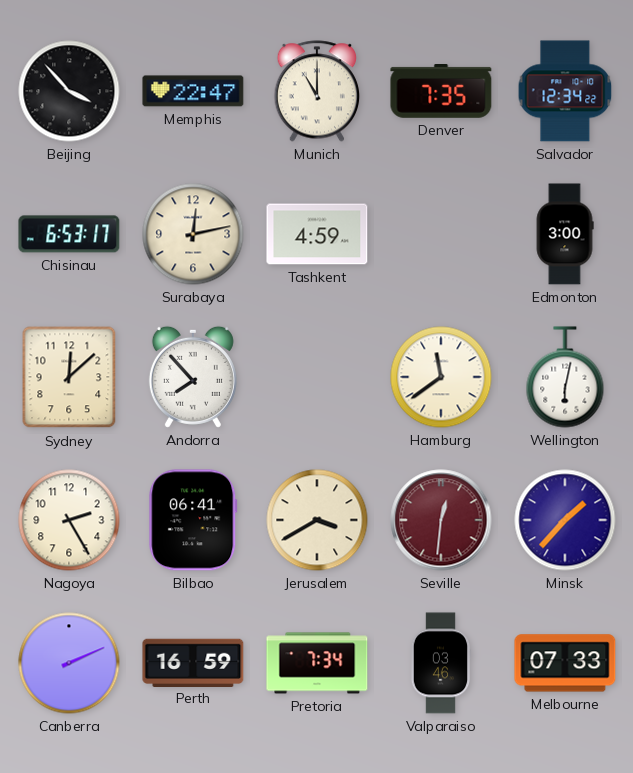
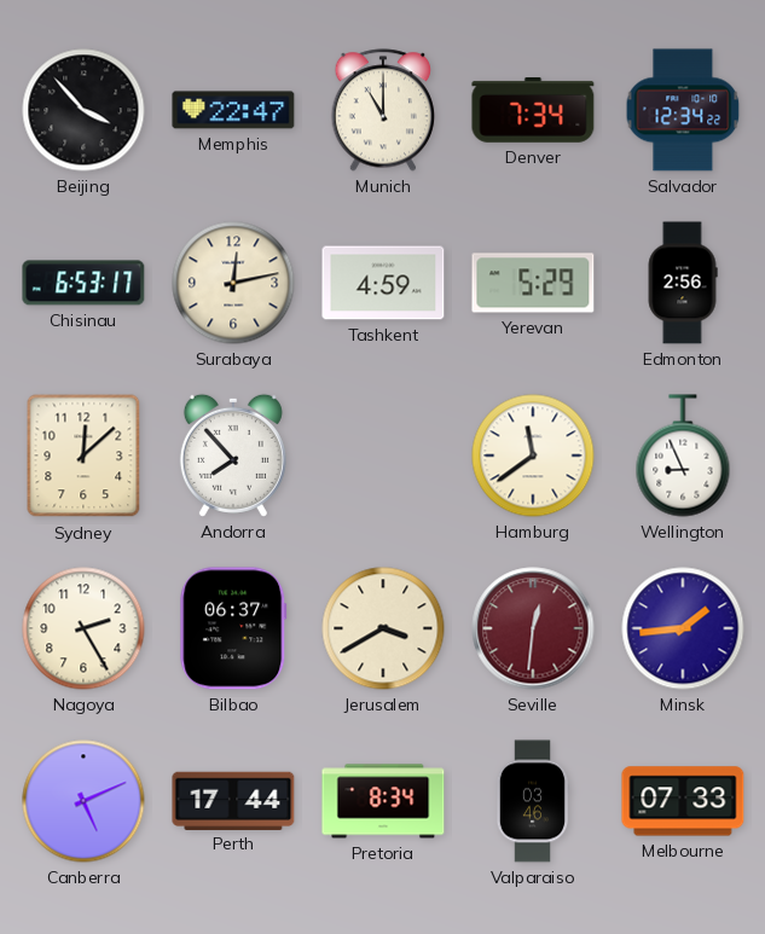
Denver: 7:35 -> 7:34 (533, 111)
Yerevan: none -> 5:29 (533, 283)
Edmonton: 3:00 -> 2:56 (683, 283)
Wellington: 6:02 -> 8:56 (683, 456)
Bilbao: 06:41 -> 06:37 (233, 628)
Minsk: 1:37 -> 1:44 (683, 628)
Canberra: 2:11 -> 5:11 (83, 801)
Perth: 16:59 -> 17:44 (233, 800)
Pretoria: 7:34 -> 8:34 (383, 801)
